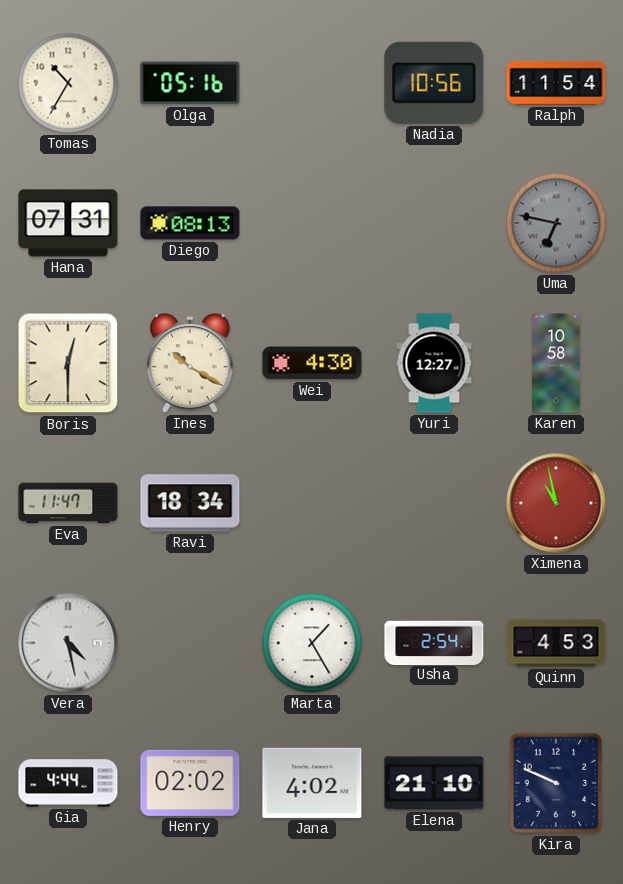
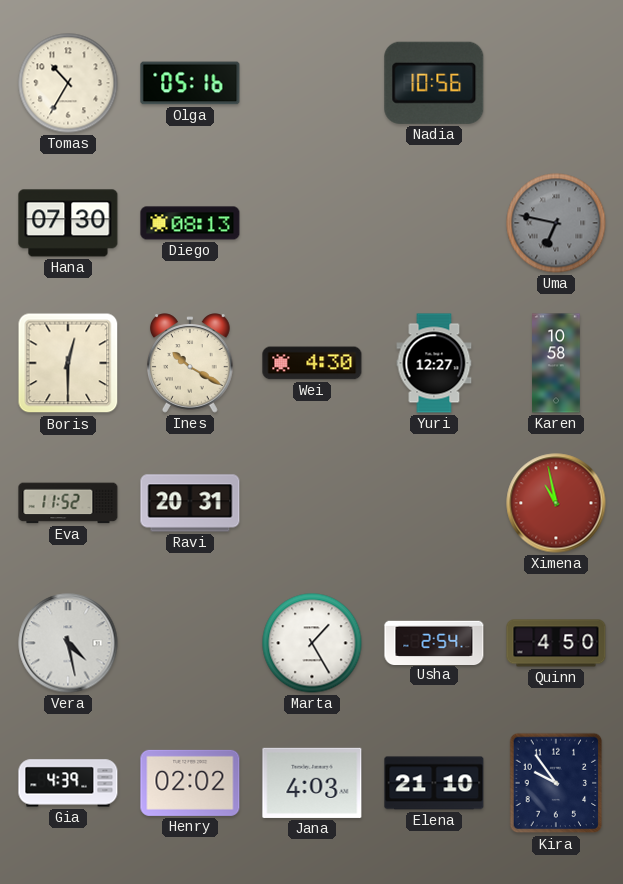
Ralph: 11:54 -> none (556, 83)
Hana: 07:31 -> 07:30 (68, 223)
Eva: 11:47 -> 11:52 (68, 503)
Ravi: 18:34 -> 20:31 (190, 503)
Quinn: 4:53 -> 4:50 (556, 643)
Gia: 4:44 -> 4:39 (68, 783)
Jana: 4:02 -> 4:03 (312, 783)
Kira: 9:49 -> 9:54 (556, 783)
